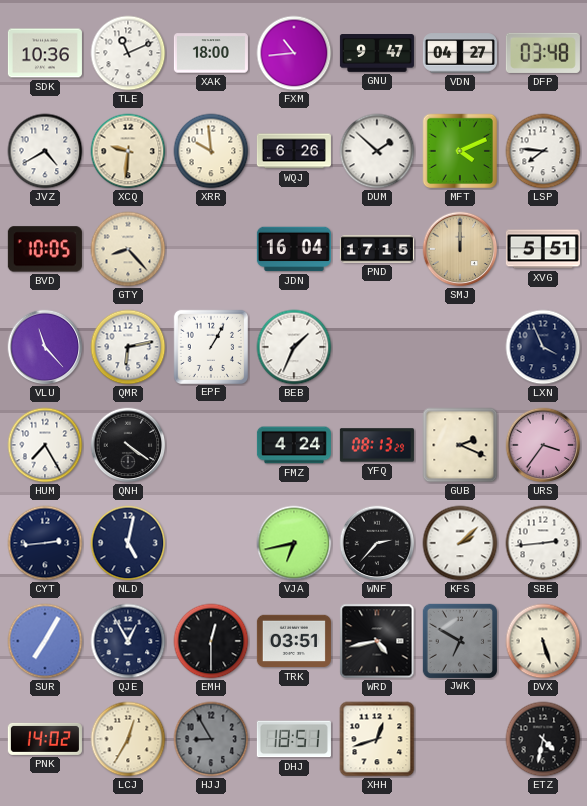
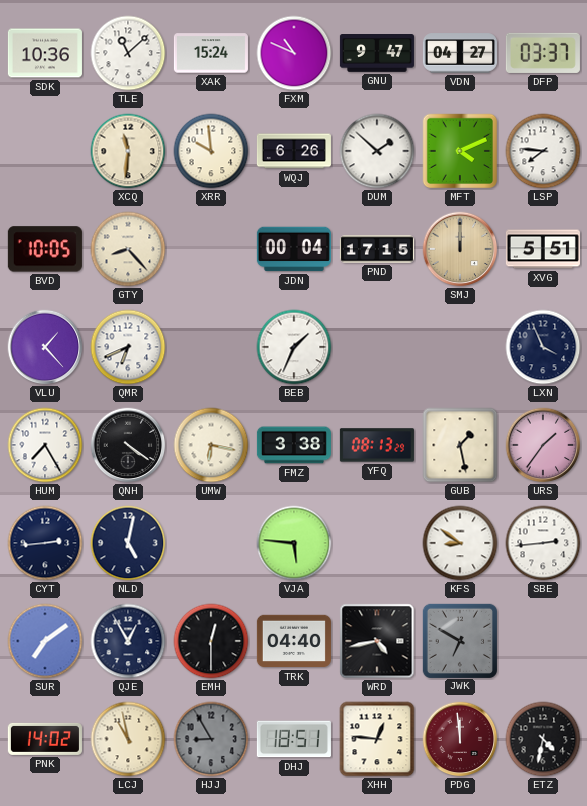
TLE: 11:11 -> 11:08 (128, 53)
XAK: 18:00 -> 15:24 (211, 53)
FXM: 10:44 -> 10:49 (294, 53)
DFP: 03:48 -> 03:37 (543, 53)
JVZ: 4:40 -> none (45, 151)
XCQ: 9:31 -> 11:31 (128, 151)
JDN: 16:04 -> 00:04 (294, 249)
VLU: 11:23 -> 1:23 (45, 347)
QMR: 6:13 -> 6:41 (128, 347)
EPF: 1:05 -> none (210, 346)
UMW: none -> 6:17 (211, 445)
FMZ: 4:24 -> 3:38 (294, 445)
GUB: 2:19 -> 1:28 (460, 445)
URS: 3:36 -> 1:36 (543, 445)
VJA: 6:43 -> 5:46 (294, 543)
WNF: 2:37 -> none (377, 543)
KFS: 2:08 -> 8:51 (460, 543)
SUR: 7:05 -> 7:09 (45, 641)
TRK: 03:51 -> 04:40 (294, 641)
DVX: 5:27 -> none (543, 641)
LCJ: 12:35 -> 10:58 (128, 739)
XHH: 12:42 -> 12:46 (377, 739)
PDG: none -> 11:59 (460, 739)
